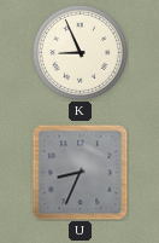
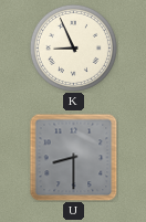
U: 8:34 -> 8:30 (73, 157)
